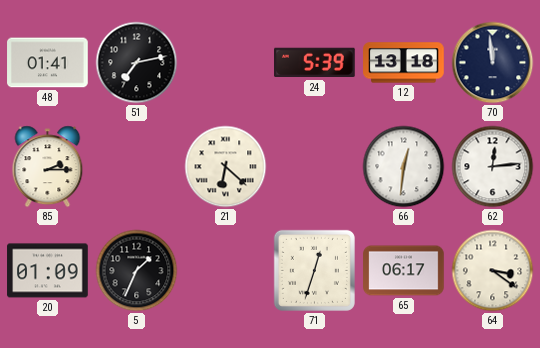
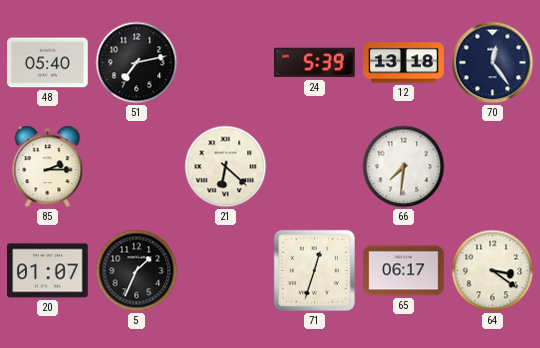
48: 01:41 -> 05:40 (48, 63)
70: 11:59 -> 12:24 (493, 63)
66: 12:31 -> 7:31 (404, 167)
62: 12:14 -> none (493, 167)
20: 01:09 -> 01:07 (48, 271)
